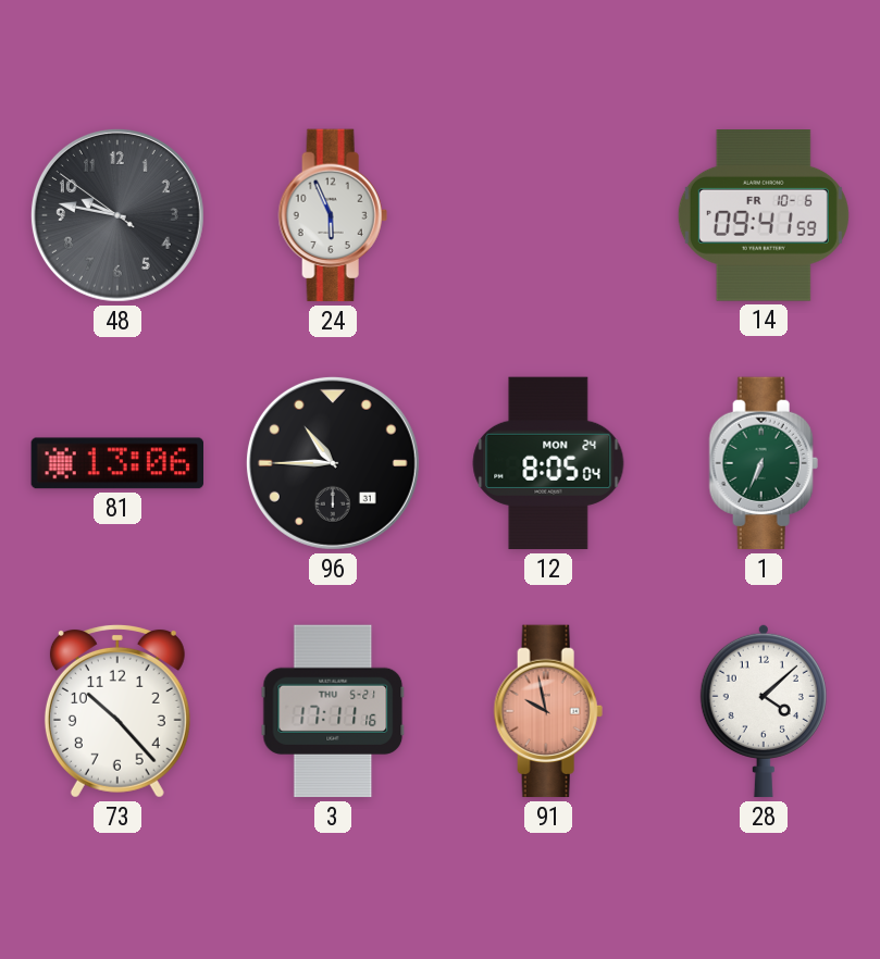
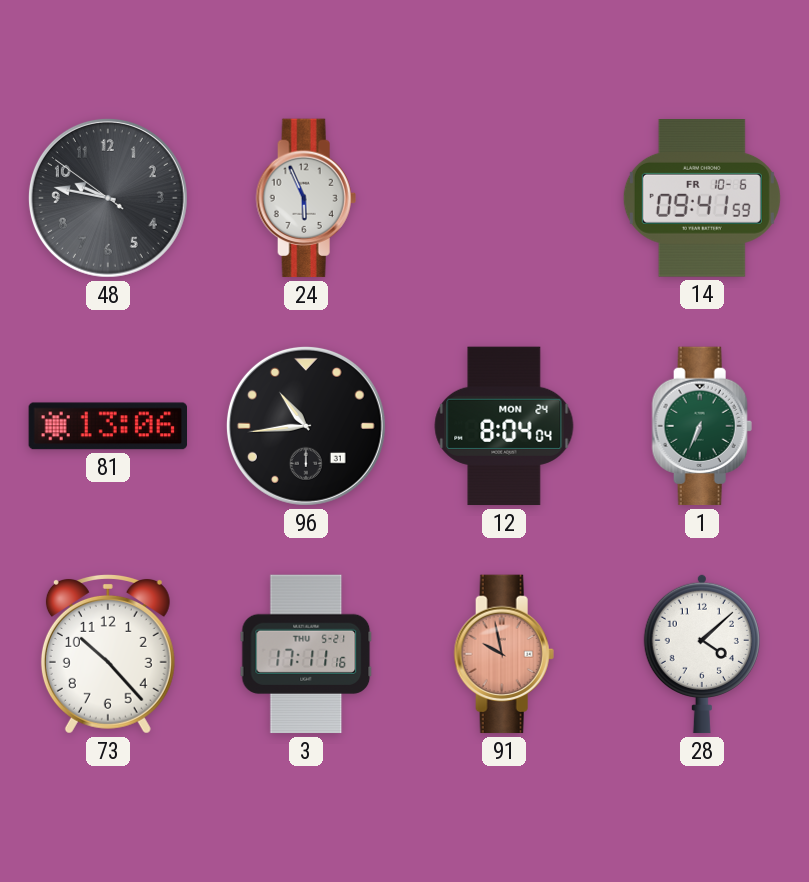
96: 10:45 -> 10:44 (306, 426)
12: 8:05 -> 8:04 (504, 426)
